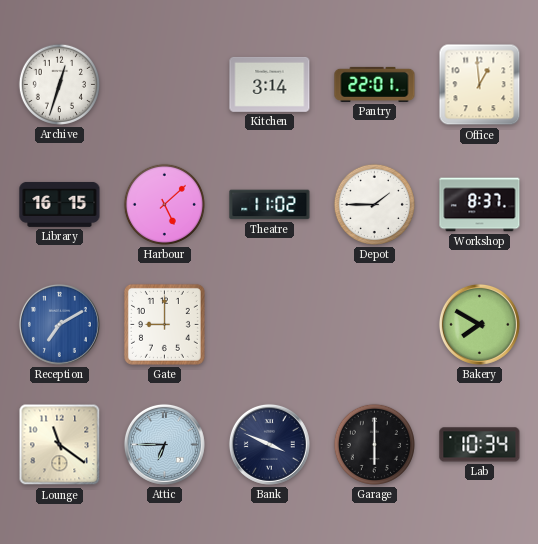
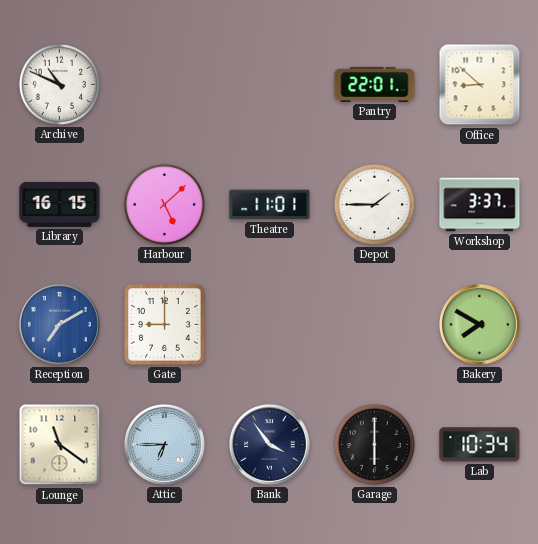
Archive: 12:33 -> 10:49 (59, 84)
Kitchen: 3:14 -> none (270, 84)
Office: 12:59 -> 8:52 (480, 85)
Theatre: 11:02 -> 11:01 (270, 205)
Workshop: 8:37 -> 3:37 (480, 205)
Bank: 3:49 -> 3:54 (269, 444)
